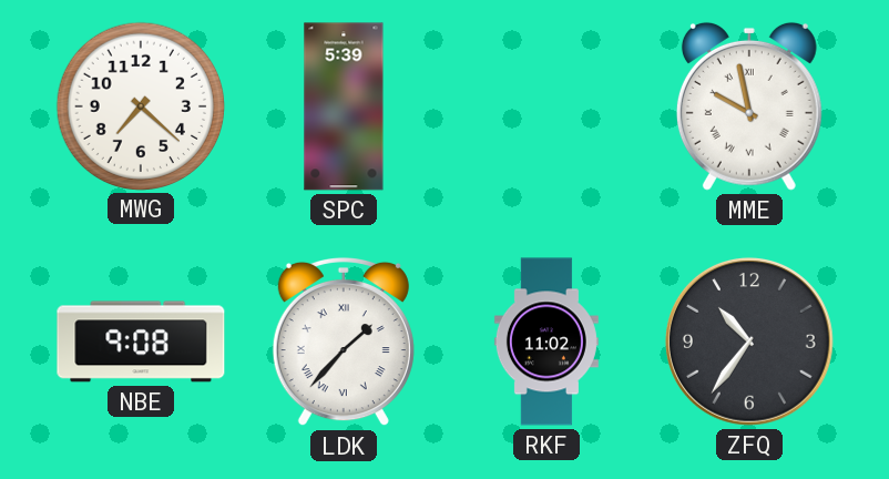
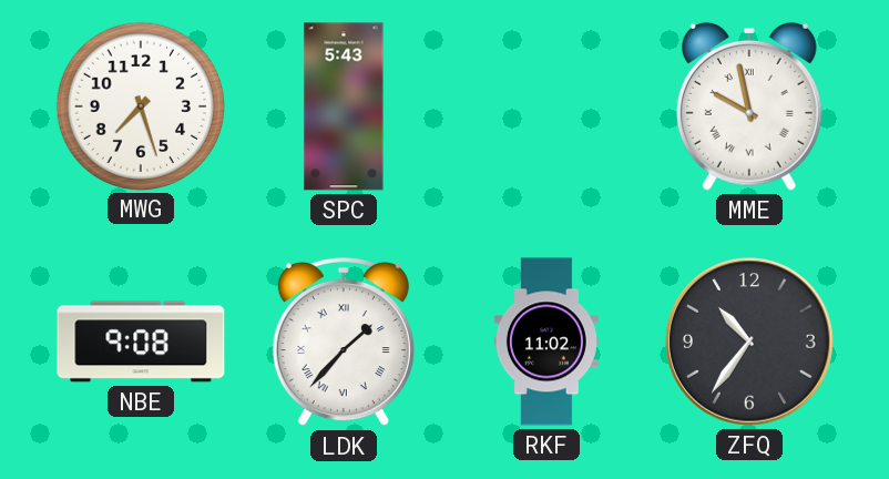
MWG: 7:22 -> 7:27 (140, 105)
SPC: 5:39 -> 5:43 (344, 106)
